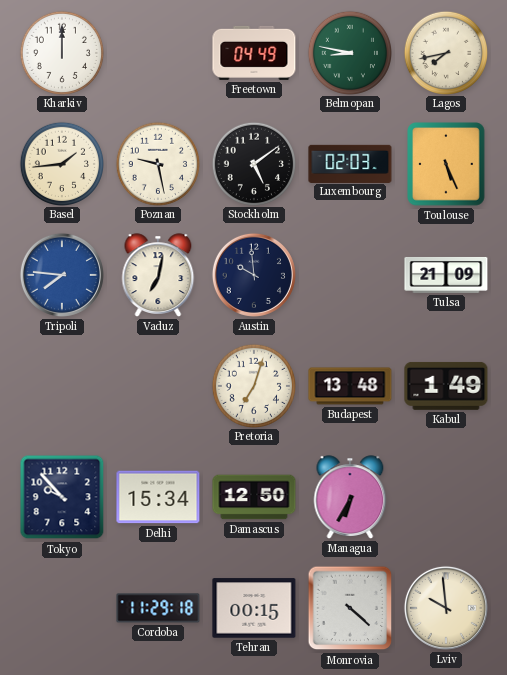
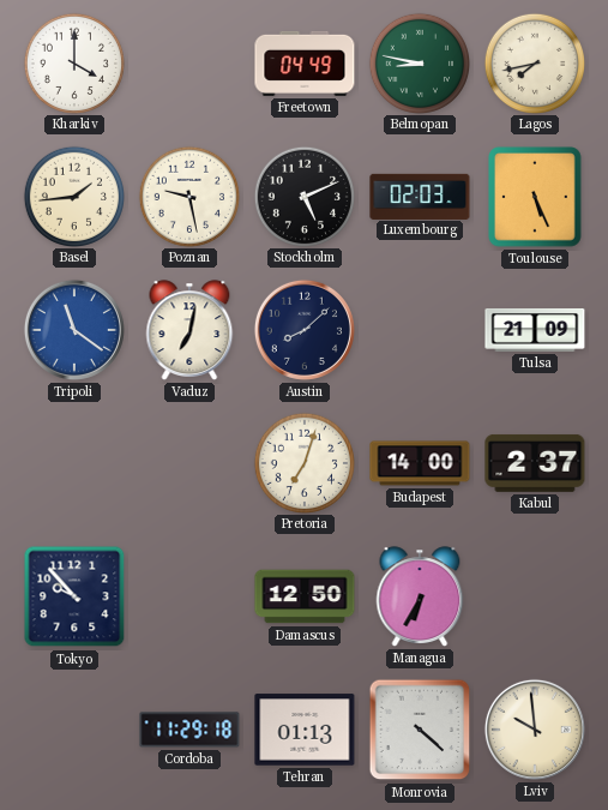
Kharkiv: 12:00 -> 4:00 (73, 62)
Stockholm: 5:09 -> 5:11 (303, 196)
Tripoli: 7:46 -> 11:21 (74, 330)
Austin: 9:59 -> 8:08 (305, 330)
Budapest: 13:48 -> 14:00 (420, 463)
Kabul: 1:49 -> 2:37 (535, 463)
Delhi: 15:34 -> none (158, 497)
Tehran: 00:15 -> 01:13 (305, 730)
